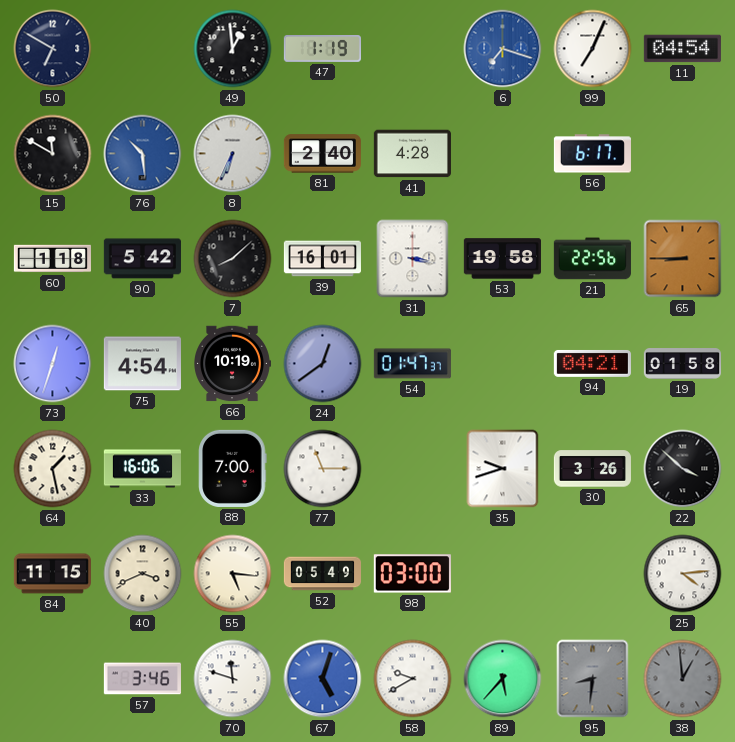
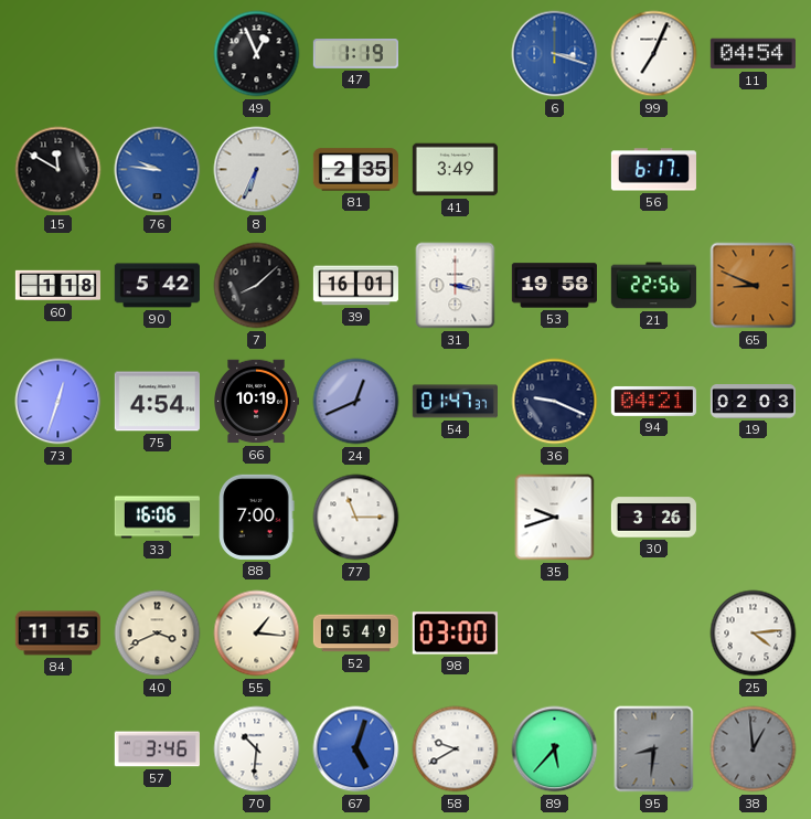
50: 6:50 -> none (53, 49)
49: 12:59 -> 12:56 (257, 54)
6: 7:18 -> 3:18 (555, 54)
76: 10:29 -> 9:46 (158, 170)
81: 2:40 -> 2:35 (355, 170)
41: 4:28 -> 3:49 (455, 170)
65: 8:45 -> 8:49 (754, 286)
24: 12:39 -> 12:41 (356, 402)
36: none -> 9:19 (555, 402)
19: 01:58 -> 02:03 (753, 402)
64: 1:28 -> none (53, 469)
22: 3:52 -> none (683, 469)
55: 5:16 -> 1:16 (257, 634)
70: 11:48 -> 10:31 (257, 749)
